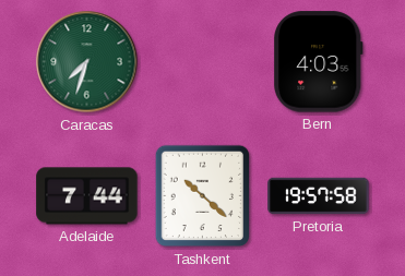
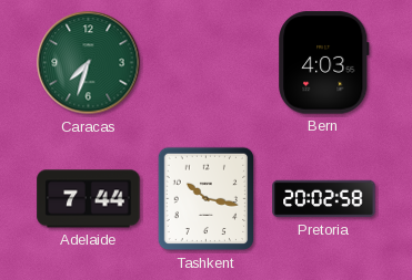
Tashkent: 10:22 -> 10:17 (207, 199)
Pretoria: 19:57 -> 20:02 (324, 199)
